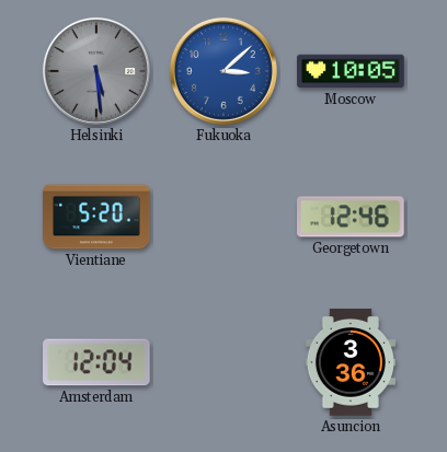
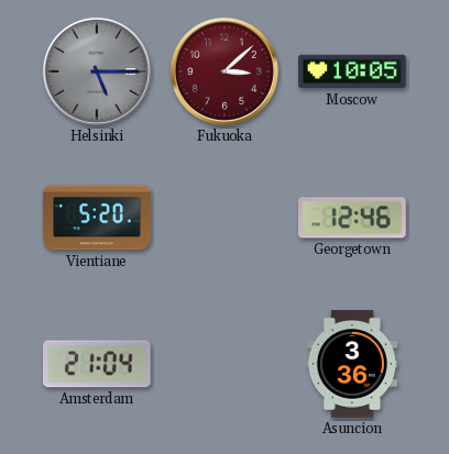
Helsinki: 5:29 -> 5:15 (97, 71)
Fukuoka dial: blue -> burgundy (225, 71)
Amsterdam: 12:04 -> 21:04 (98, 364)
